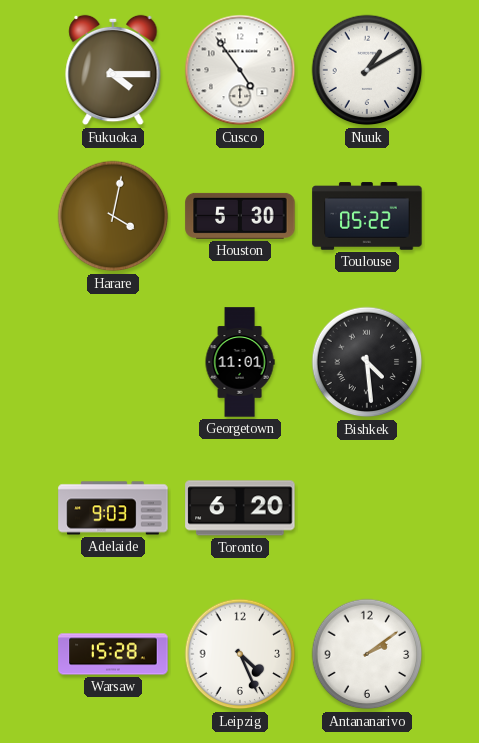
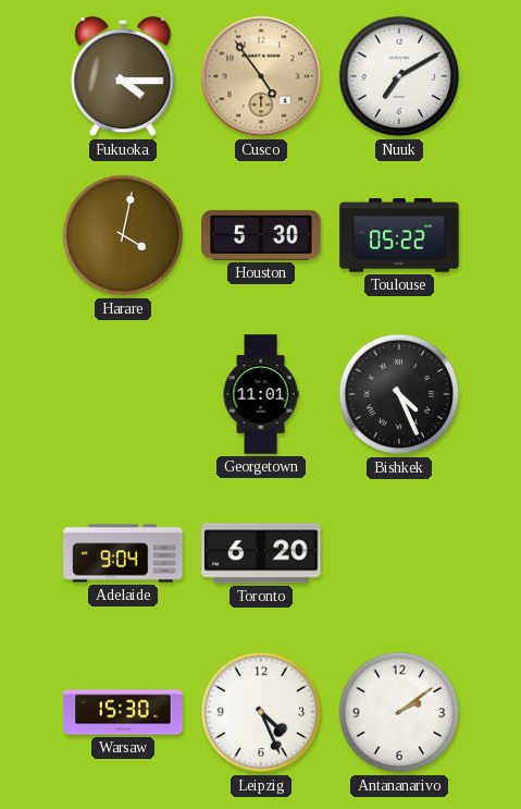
Cusco dial: white -> champagne (261, 76)
Nuuk: 1:10 -> 7:10 (399, 76)
Bishkek: 4:29 -> 4:26 (399, 394)
Adelaide: 9:03 -> 9:04 (123, 553)
Warsaw: 15:28 -> 15:30 (123, 712)
